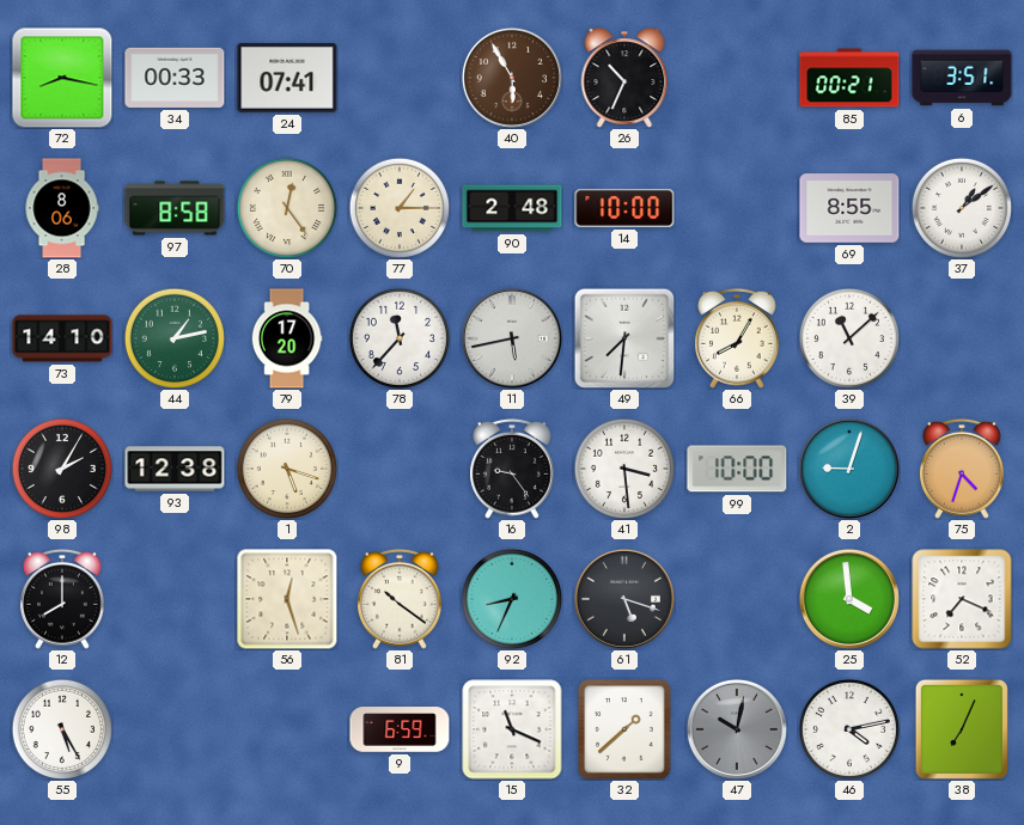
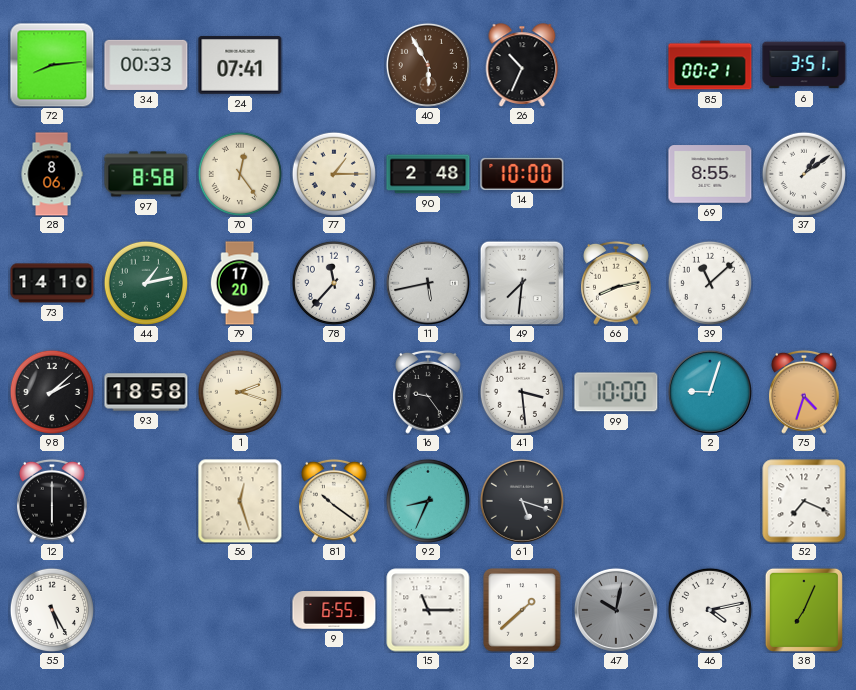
72: 8:17 -> 8:14 (52, 65)
66: 8:05 -> 8:13 (617, 283)
98: 2:05 -> 2:08 (52, 392)
93: 12:38 -> 18:58 (146, 392)
1: 5:18 -> 2:18 (240, 392)
12: 8:00 -> 6:00 (53, 501)
25: 3:59 -> none (849, 599)
9: 6:59 -> 6:55 (334, 610)
15: 11:19 -> 11:15 (428, 610)
